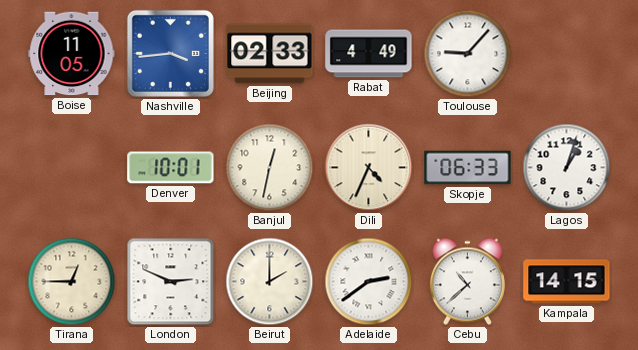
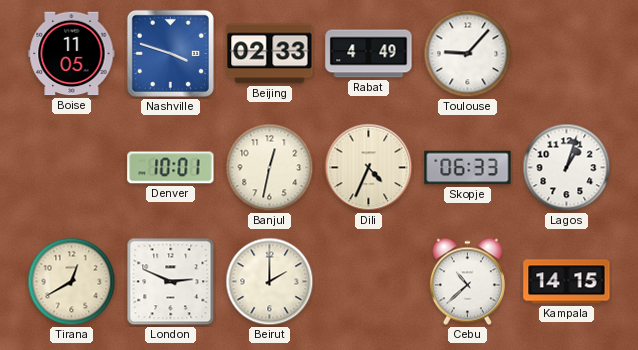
Nashville: 3:44 -> 3:48 (170, 53)
Tirana: 12:45 -> 12:40 (72, 282)
Adelaide: 2:39 -> none (369, 282)
